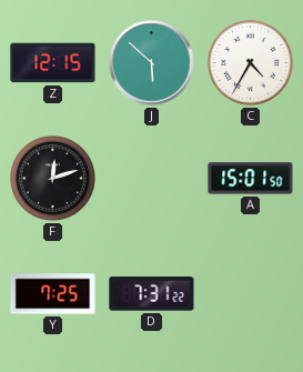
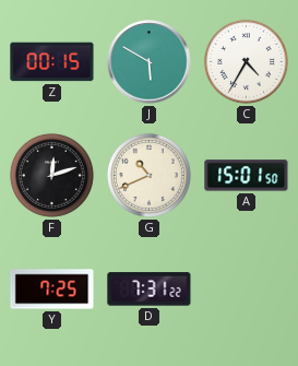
Z: 12:15 -> 00:15 (52, 62)
J: 5:52 -> 5:50 (150, 62)
G: none -> 10:41 (148, 175)
